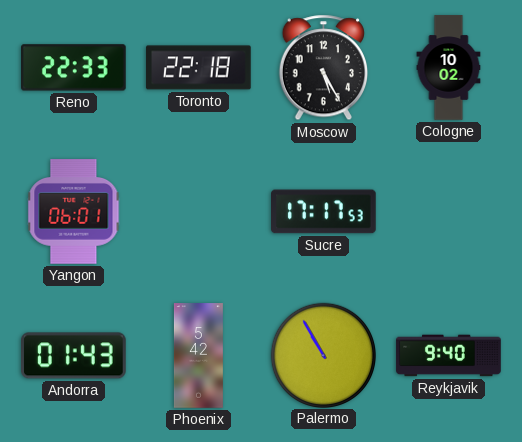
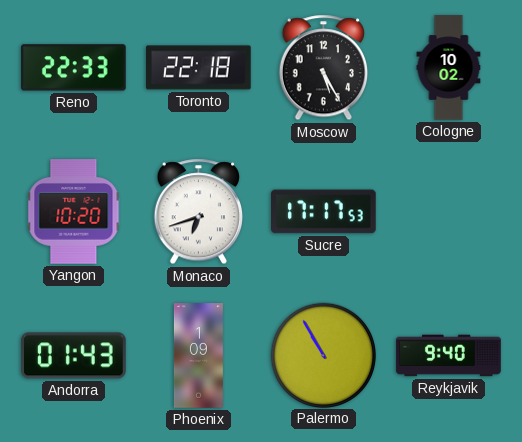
Yangon: 06:01 -> 10:20 (74, 212)
Monaco: none -> 6:42 (198, 212)
Phoenix: 5:42 -> 1:09 (198, 356)
